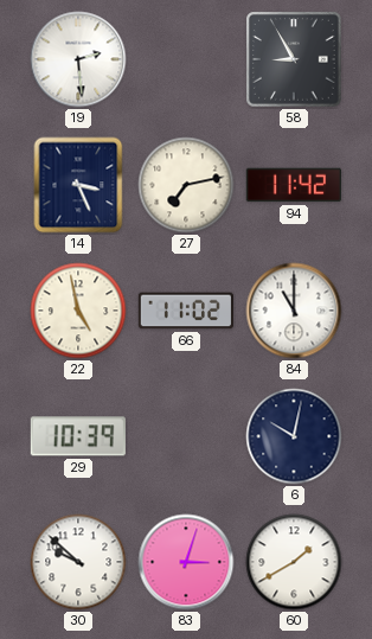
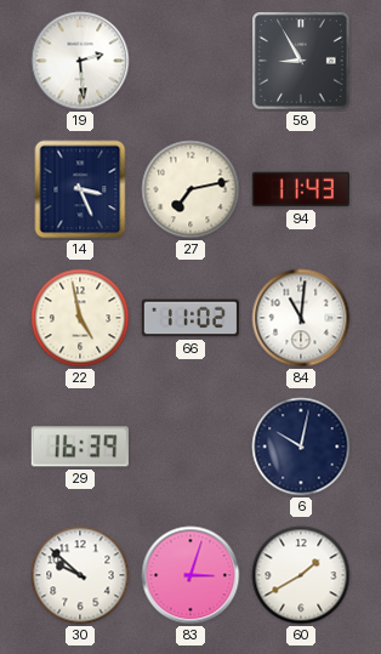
94: 11:42 -> 11:43 (301, 189)
84: 11:00 -> 11:01 (301, 318)
29: 10:39 -> 16:39 (80, 447)
